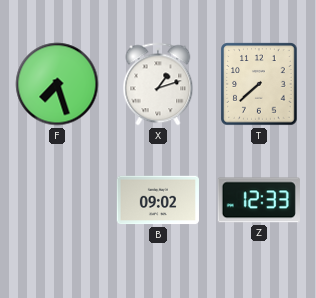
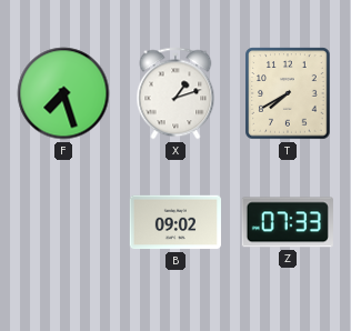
T: 7:38 -> 7:40 (288, 93)
Z: 12:33 -> 07:33 (288, 222)
